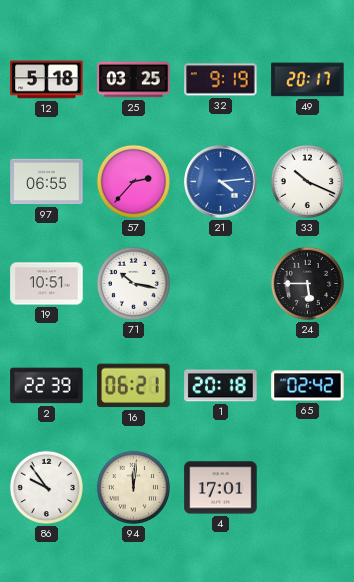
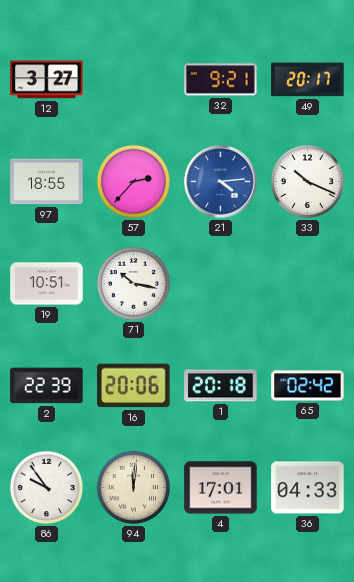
12: 5:18 -> 3:27 (47, 80)
25: 03:25 -> none (134, 80)
32: 9:19 -> 9:21 (221, 80)
97: 06:55 -> 18:55 (47, 182)
24: 5:45 -> none (307, 283)
16: 06:21 -> 20:06 (134, 386)
36: none -> 04:33 (308, 488)
